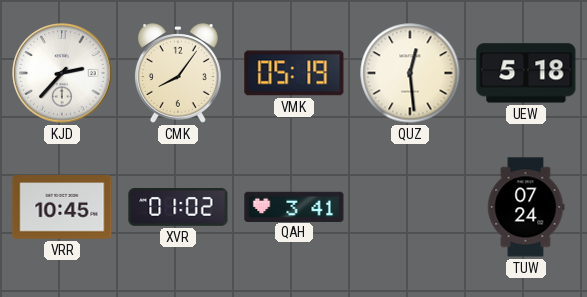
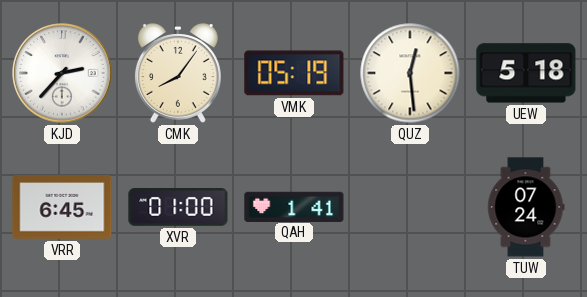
VRR: 10:45 -> 6:45 (62, 207)
XVR: 01:02 -> 01:00 (178, 207)
QAH: 3:41 -> 1:41 (294, 206)
